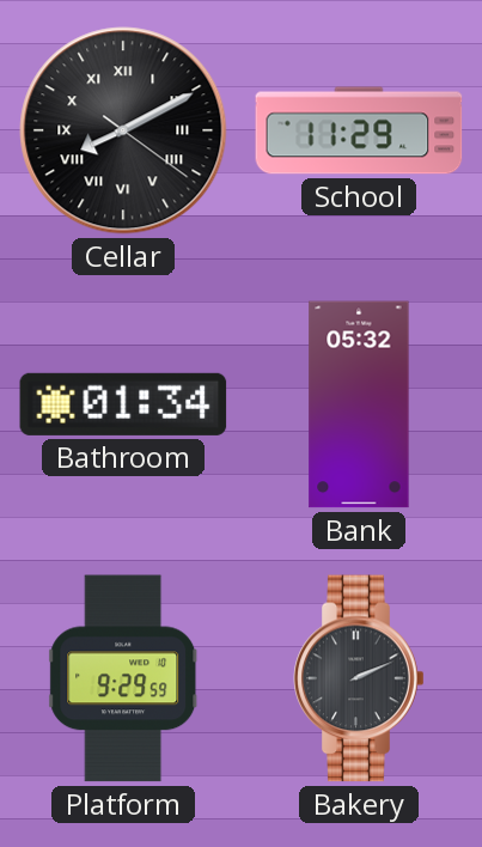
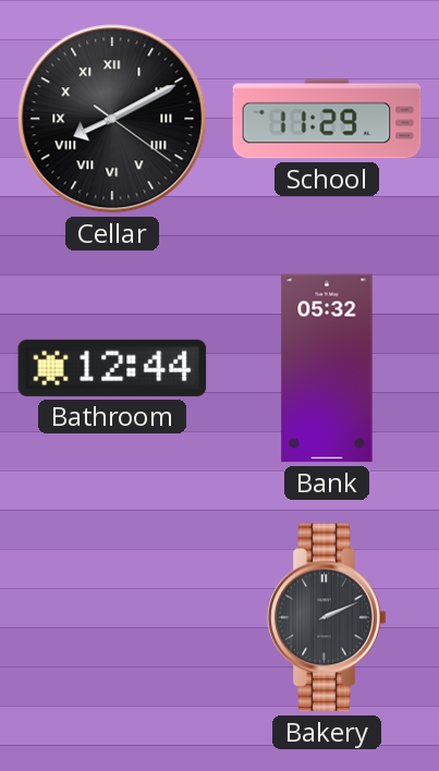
Bathroom: 01:34 -> 12:44 (112, 368)
Platform: 9:29 -> none (124, 678)
